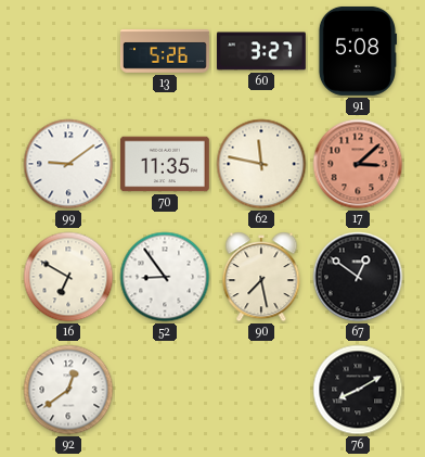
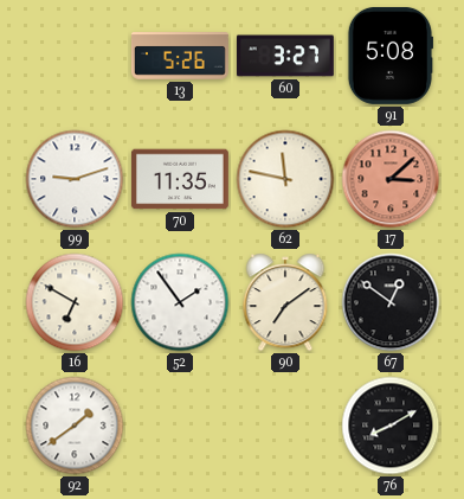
99: 9:09 -> 9:12 (75, 179)
52: 8:54 -> 1:54 (180, 302)
90: 7:28 -> 7:09 (285, 302)
92: 12:39 -> 1:39 (75, 426)
